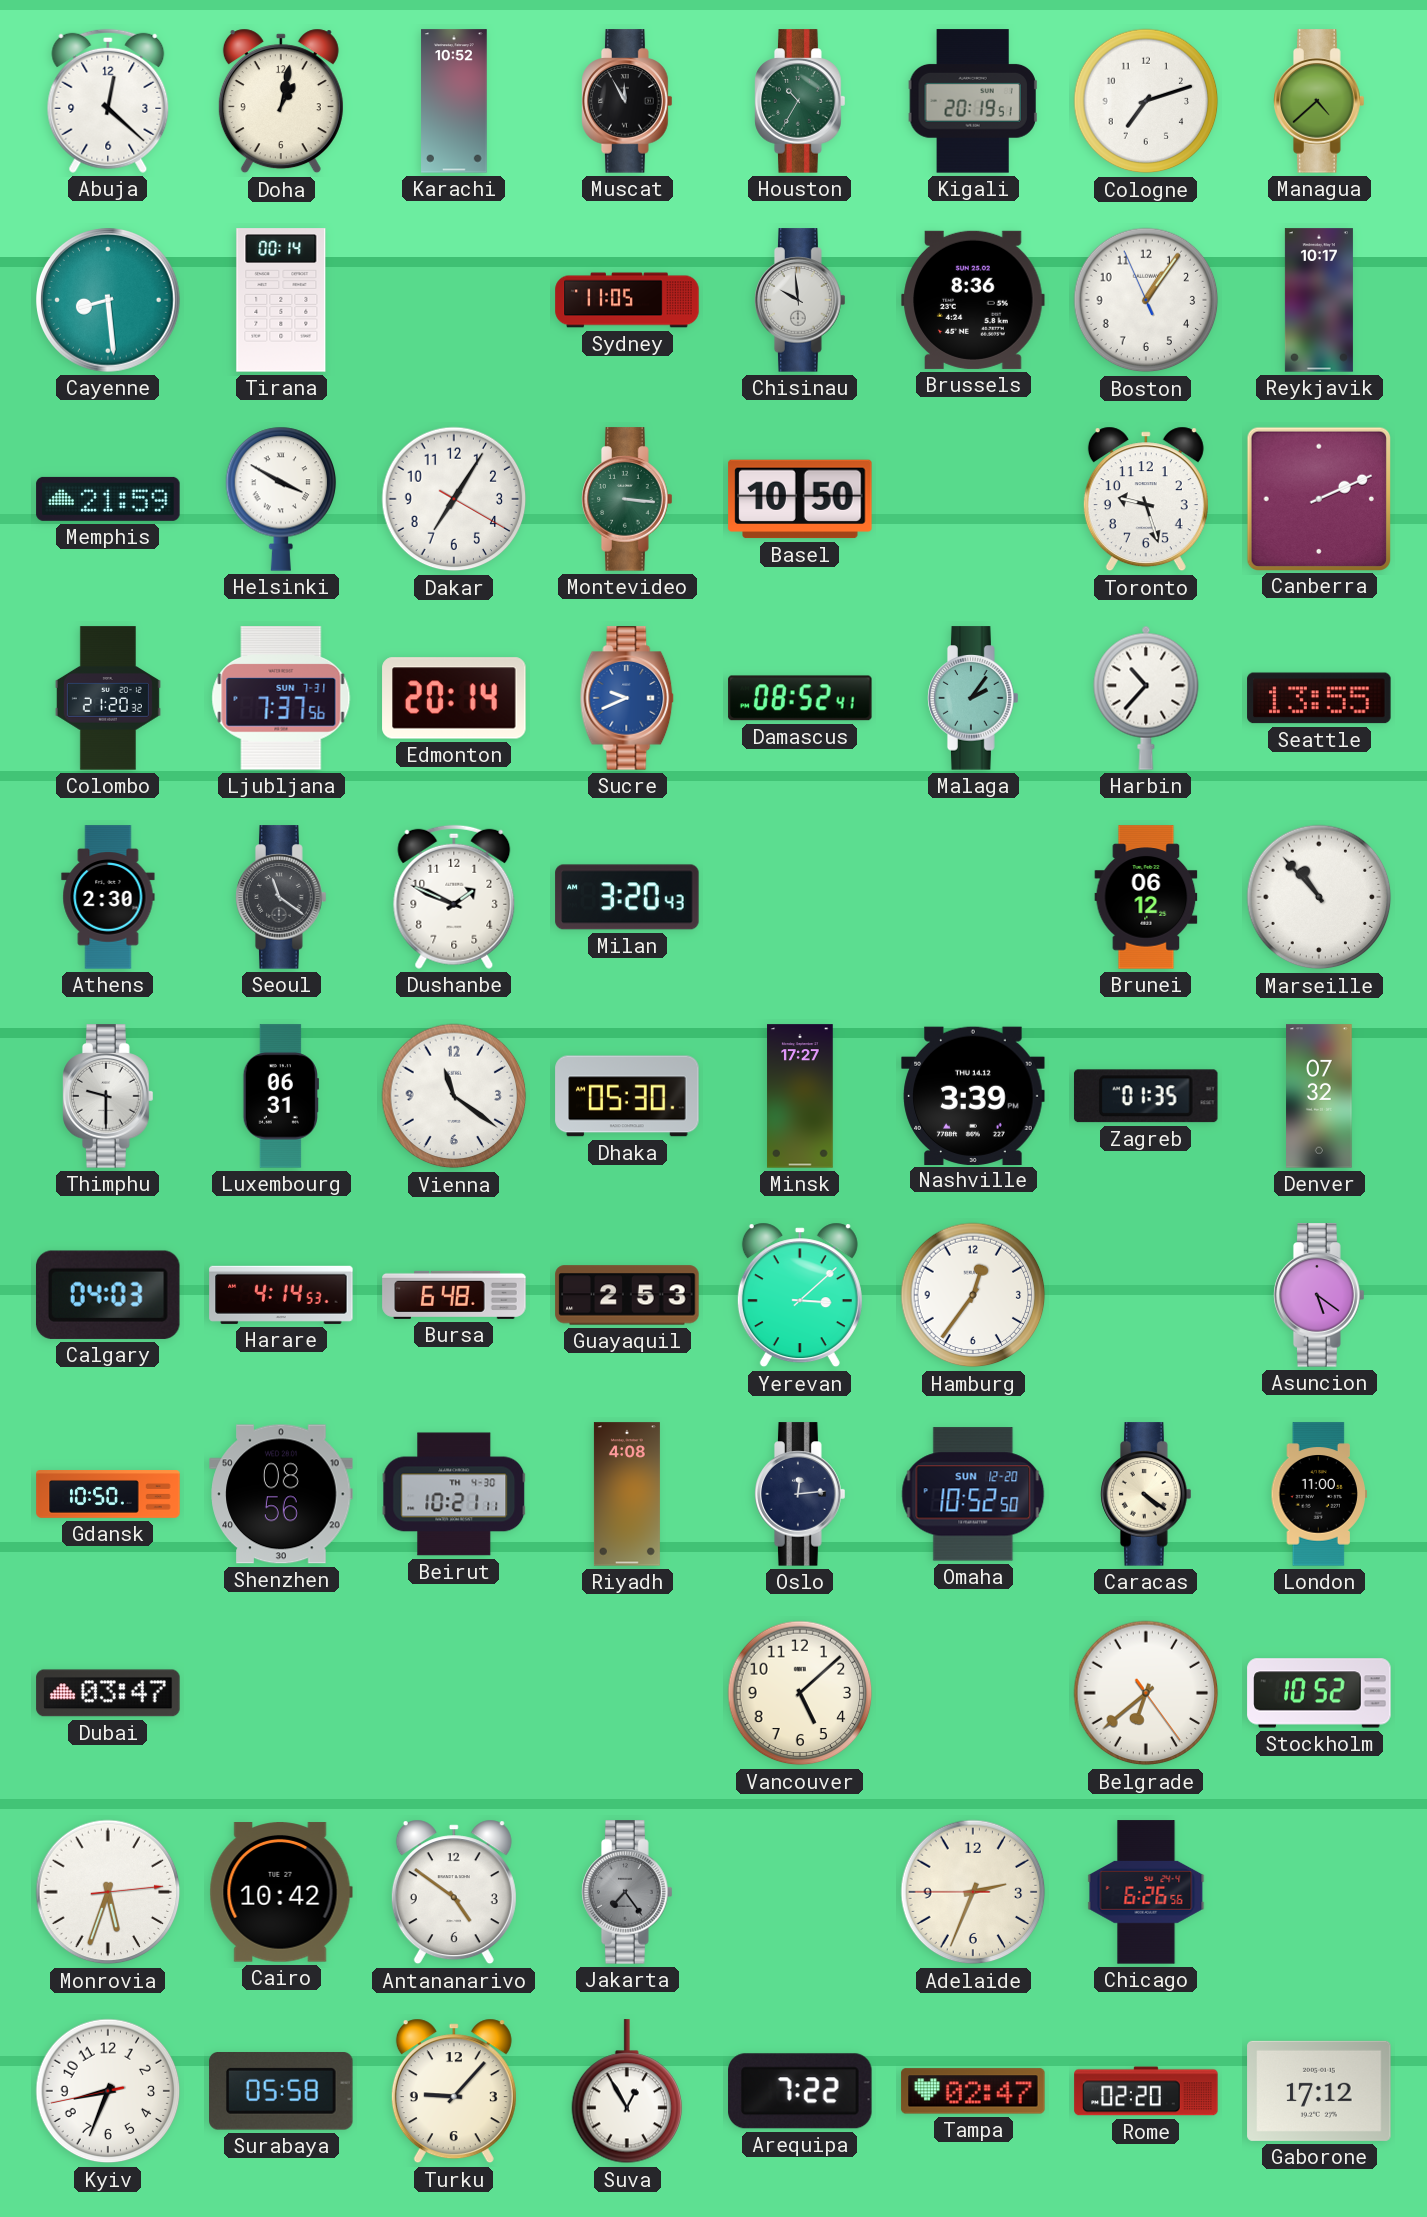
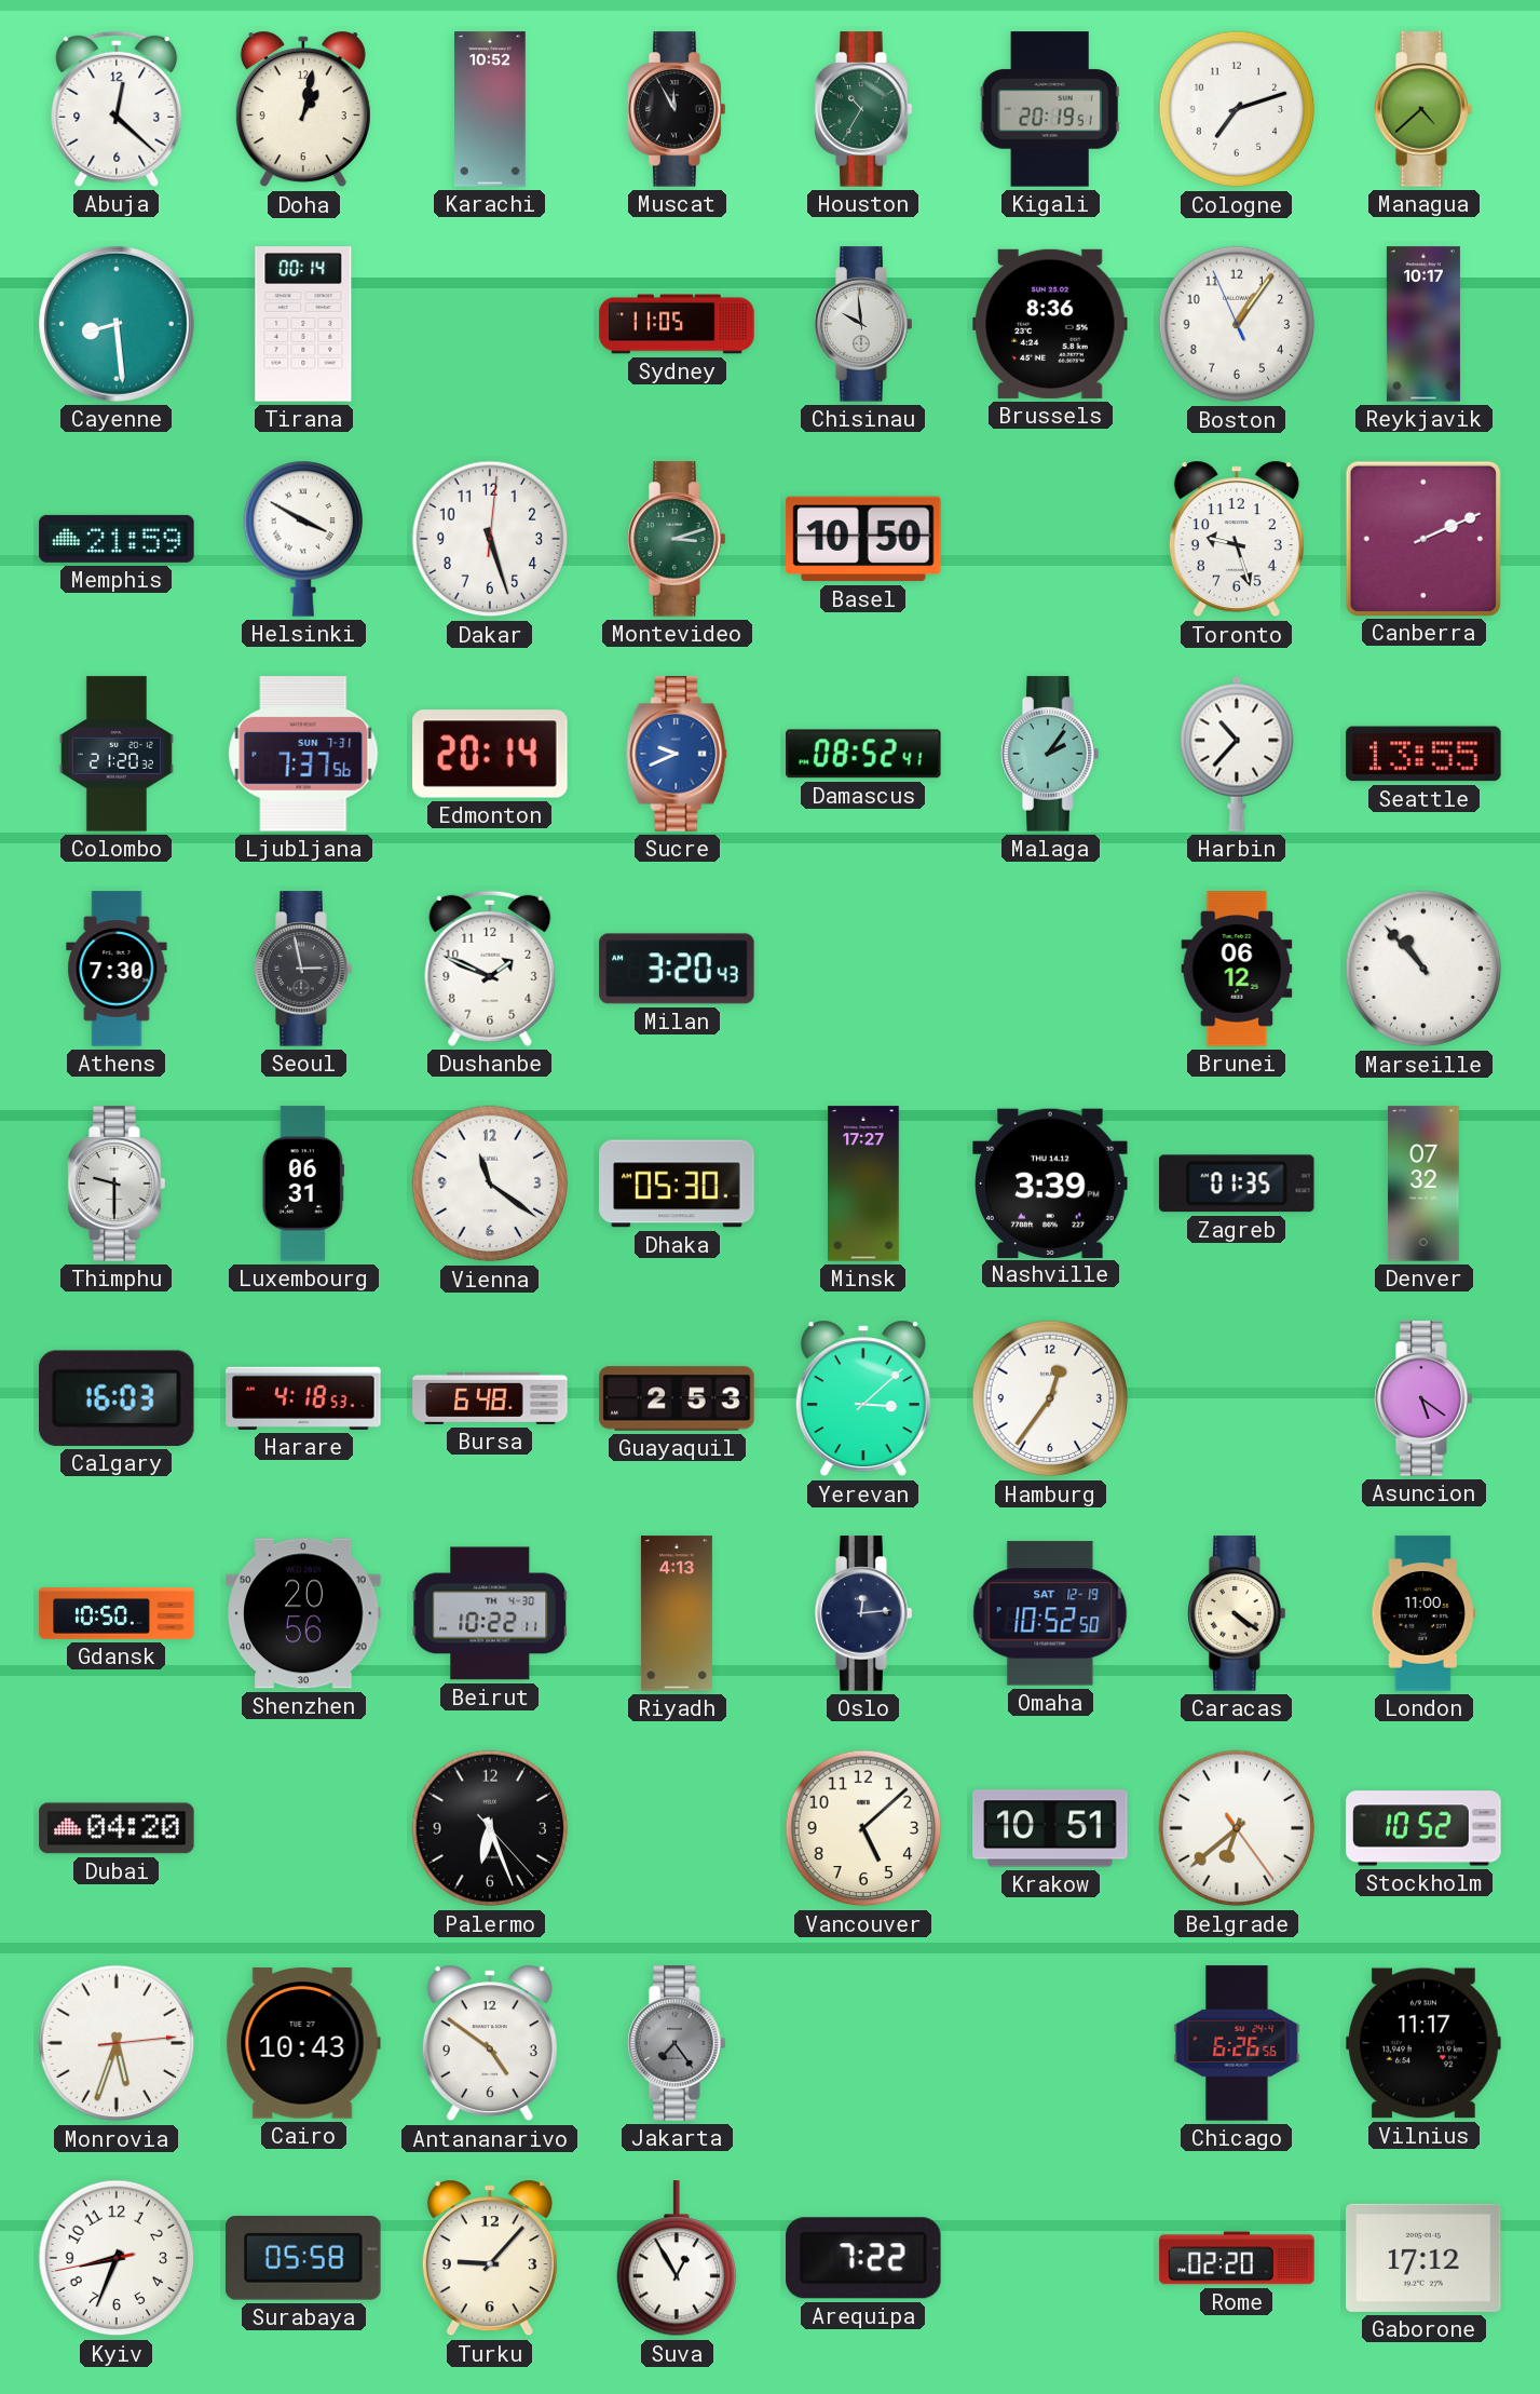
Dakar: 7:05 -> 5:27 (490, 539)
Montevideo: 3:16 -> 3:12 (677, 539)
Athens: 2:30 -> 7:30 (117, 969)
Seoul: 11:21 -> 2:58 (303, 969)
Calgary: 04:03 -> 16:03 (117, 1398)
Harare: 4:14 -> 4:18 (303, 1398)
Shenzhen: 08:56 -> 20:56 (303, 1613)
Beirut: 10:21 -> 10:22 (490, 1613)
Riyadh: 4:08 -> 4:13 (677, 1613)
Omaha date: SUN 12-20 -> SAT 12-19 (1050, 1613)
Dubai: 03:47 -> 04:20 (117, 1828)
Palermo: none -> 6:26 (490, 1828)
Krakow: none -> 10:51 (1050, 1828)
Cairo: 10:42 -> 10:43 (303, 2043)
Adelaide: 2:33 -> none (973, 1892)
Vilnius: none -> 11:17 (1423, 2043)
Tampa: 02:47 -> none (973, 2091)
